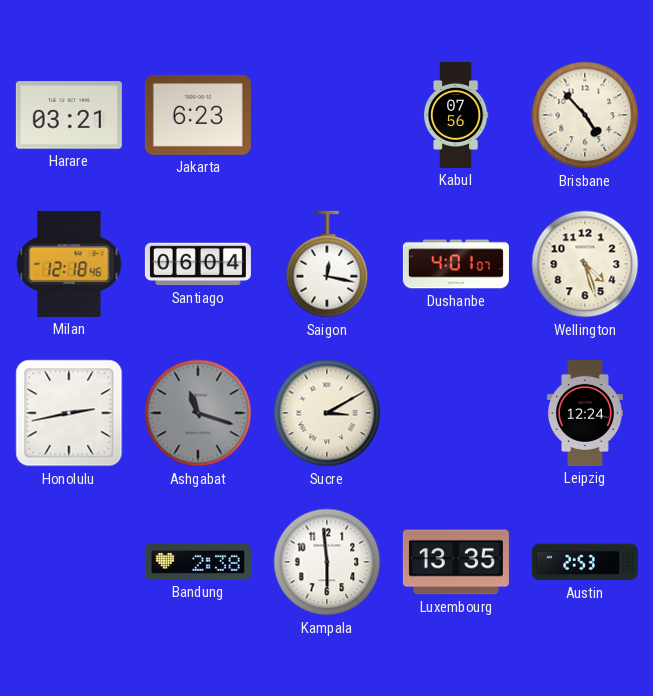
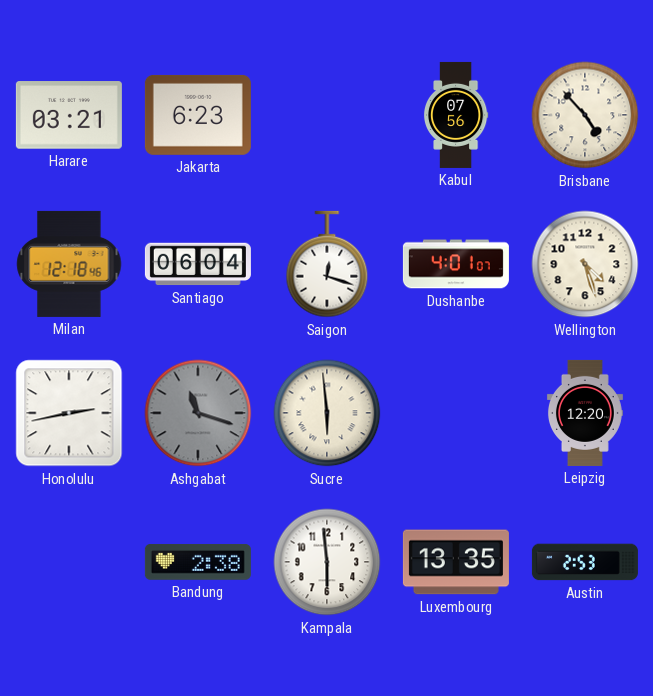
Saigon: 12:17 -> 12:18 (327, 264)
Sucre: 3:10 -> 5:59 (327, 413)
Leipzig: 12:24 -> 12:20 (585, 413)
